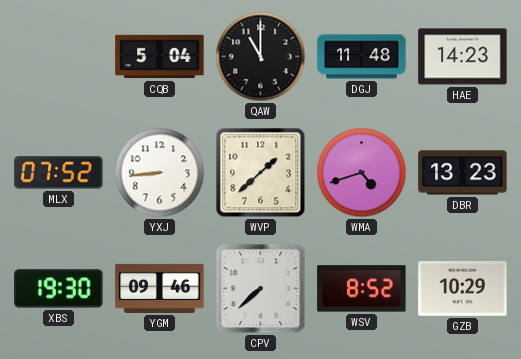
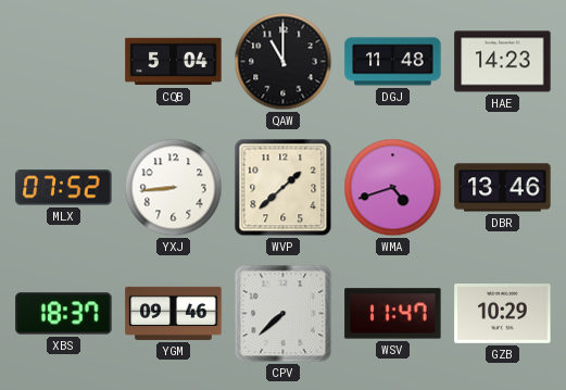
DBR: 13:23 -> 13:46 (503, 188)
XBS: 19:30 -> 18:37 (64, 314)
WSV: 8:52 -> 11:47 (393, 314)
